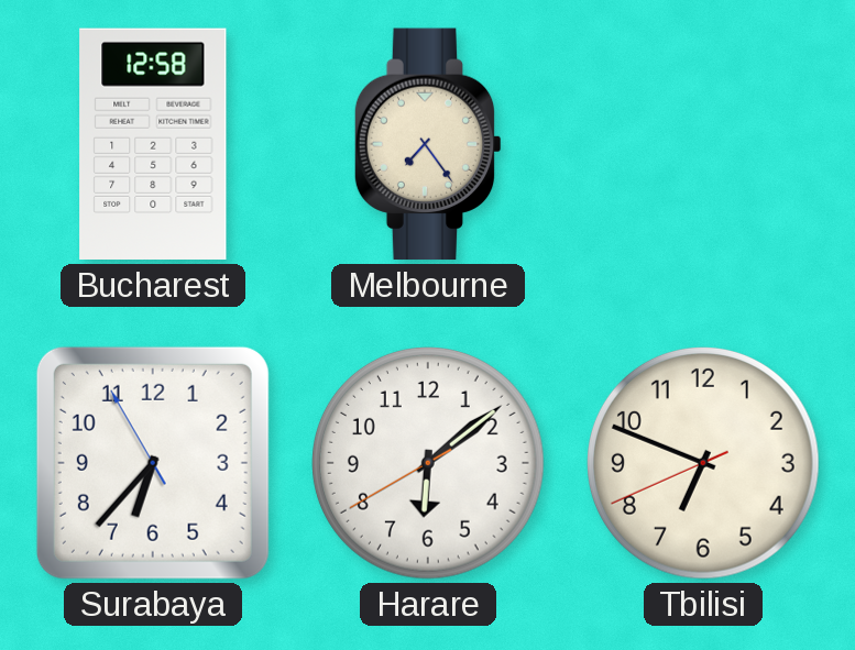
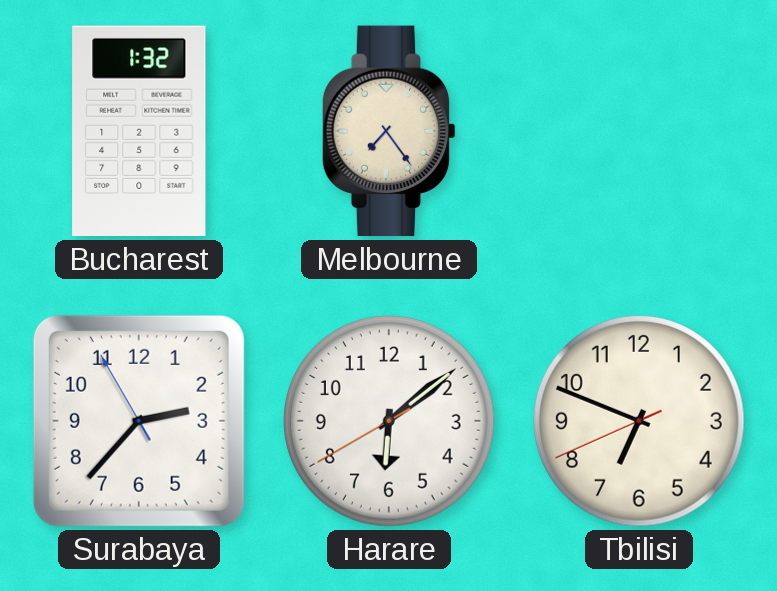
Bucharest: 12:58 -> 1:32 (139, 131)
Surabaya: 6:36 -> 2:36 (139, 421)
